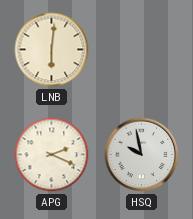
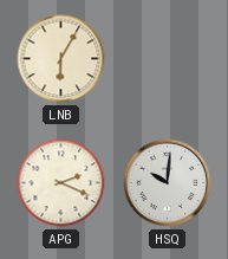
LNB: 6:01 -> 6:05 (61, 59)
HSQ: 9:58 -> 10:01 (168, 183)
